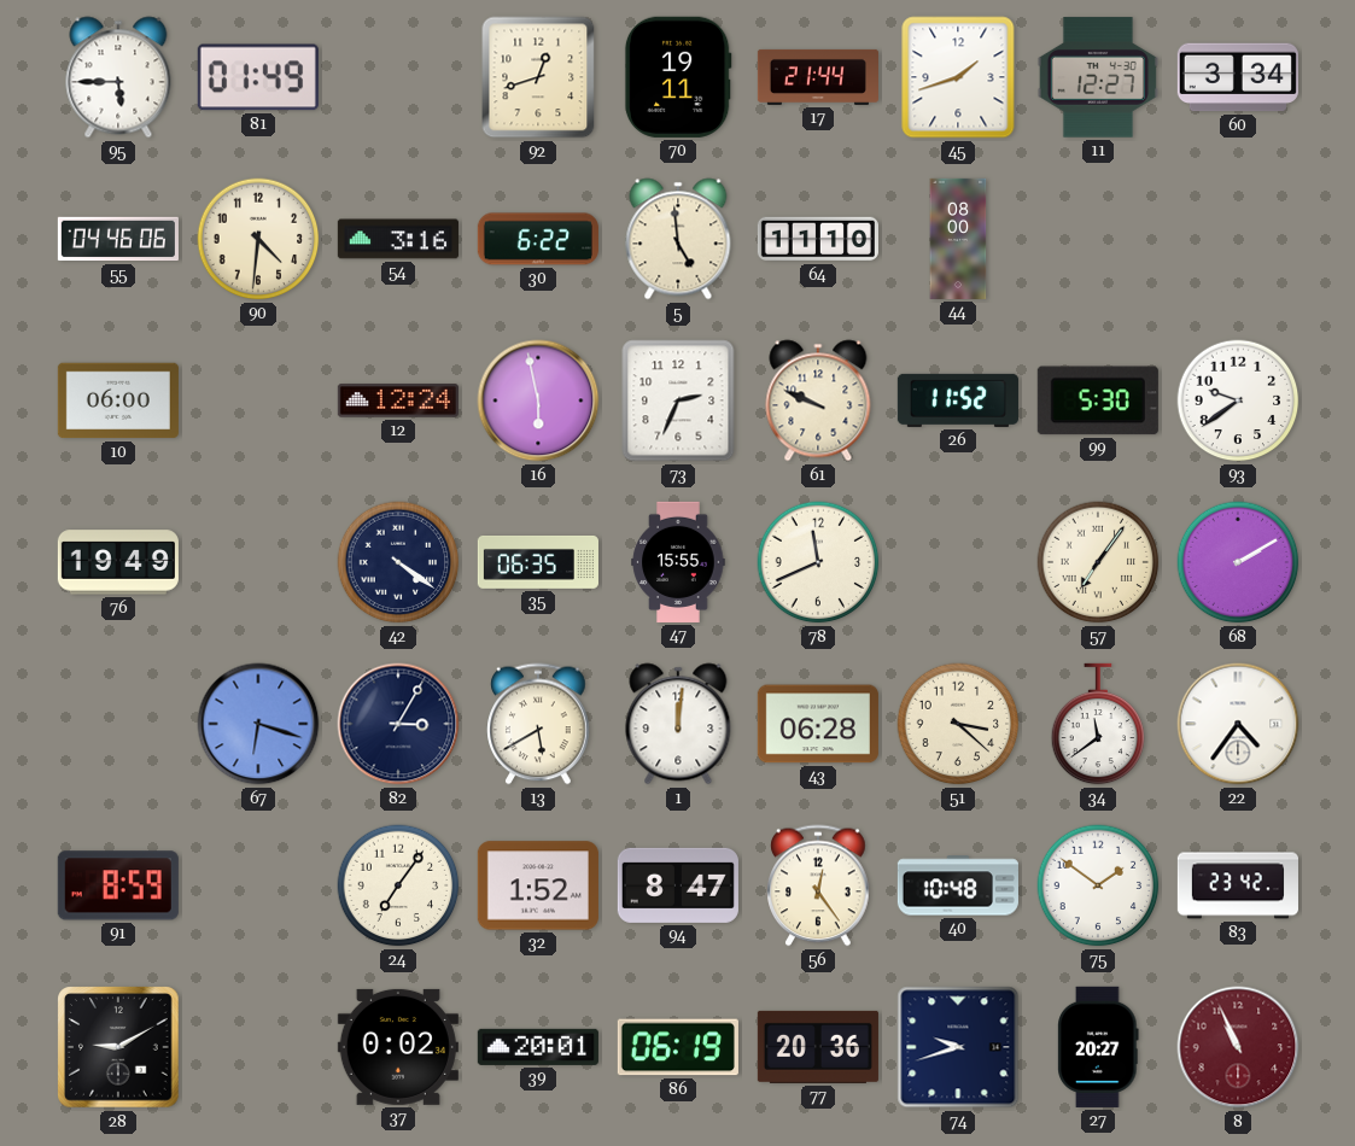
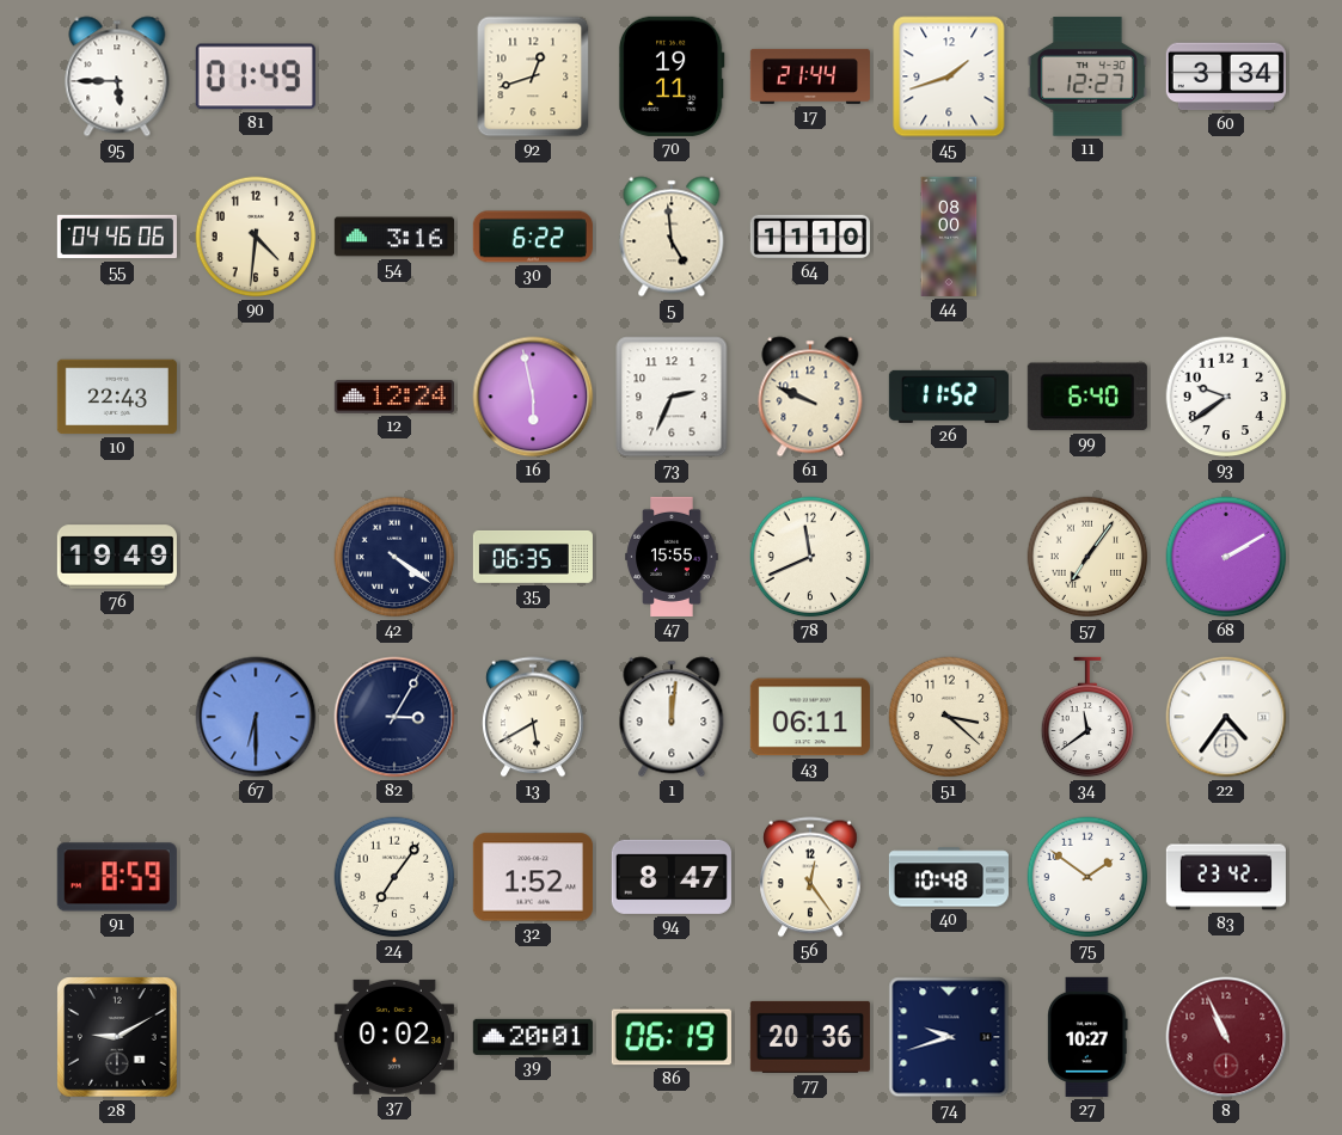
10: 06:00 -> 22:43 (117, 397)
99: 5:30 -> 6:40 (1087, 397)
67: 6:18 -> 6:30 (256, 717)
43: 06:28 -> 06:11 (810, 717)
27: 20:27 -> 10:27 (1087, 1037)
